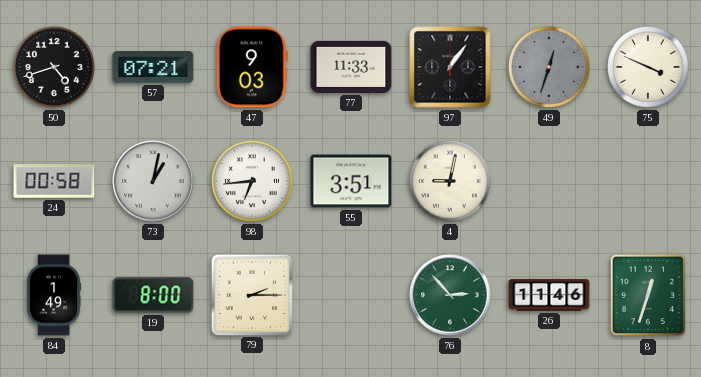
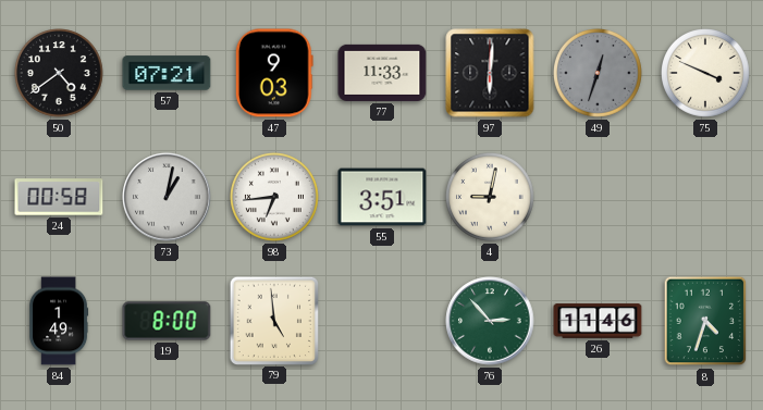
50: 4:42 -> 4:39 (60, 74)
97: 1:06 -> 6:01 (490, 73)
79: 2:15 -> 4:59 (273, 320)
8: 12:33 -> 4:33 (705, 321)
